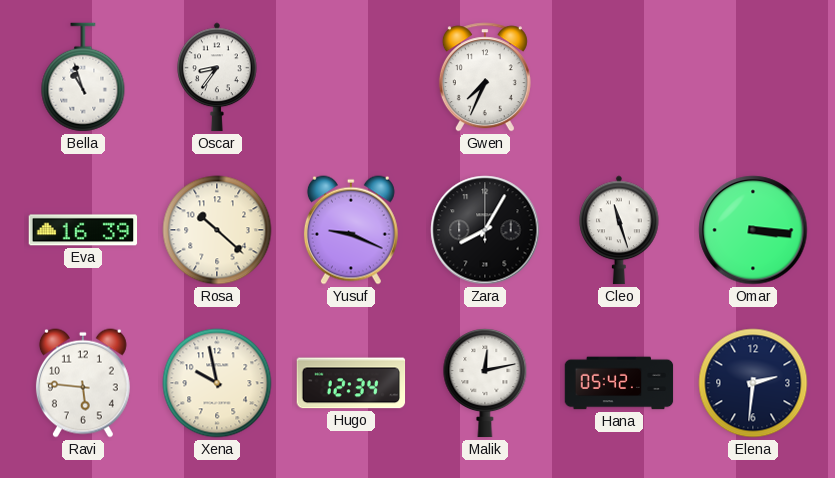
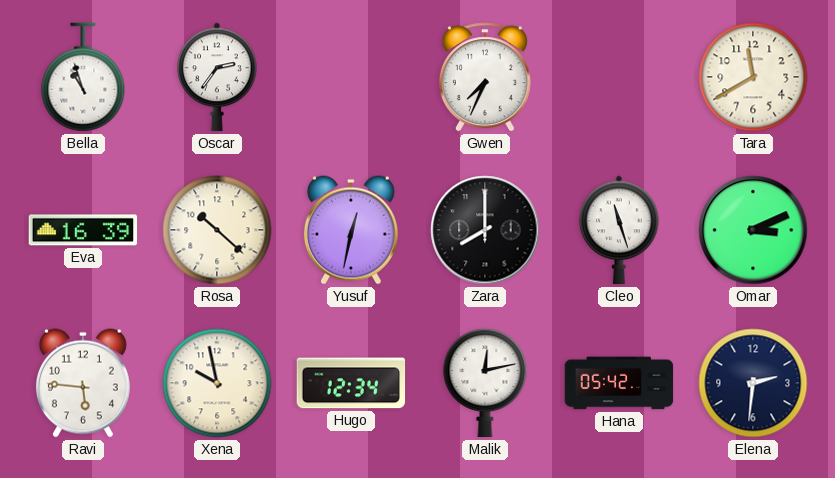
Oscar: 8:36 -> 2:36 (217, 77)
Tara: none -> 11:40 (753, 77)
Yusuf: 9:19 -> 12:32 (351, 230)
Zara: 8:05 -> 8:00 (485, 230)
Omar: 3:16 -> 3:11 (753, 230)
